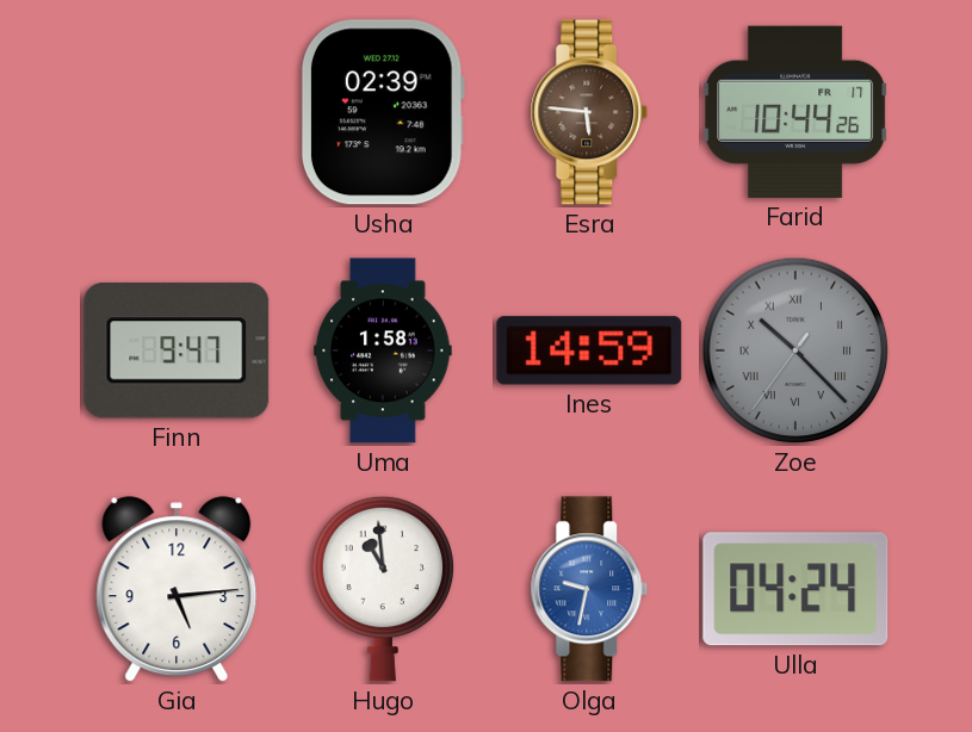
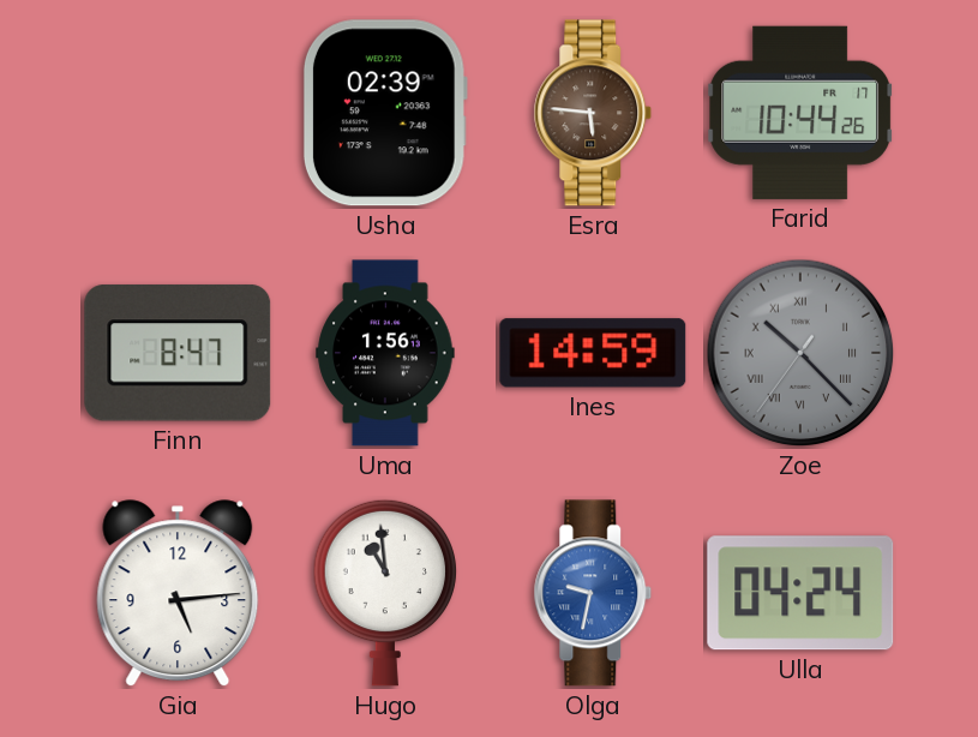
Finn: 9:47 -> 8:47 (178, 353)
Uma: 1:58 -> 1:56 (385, 353)
